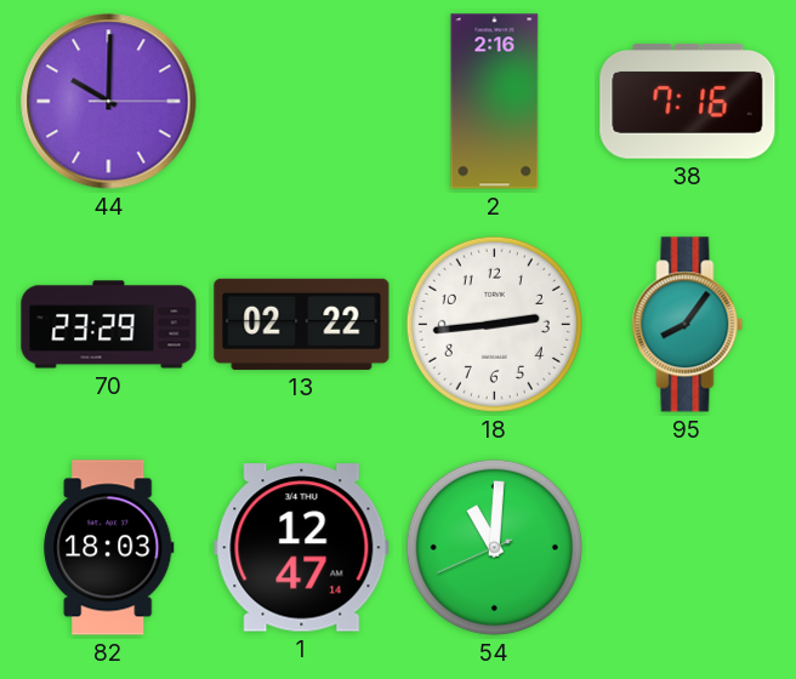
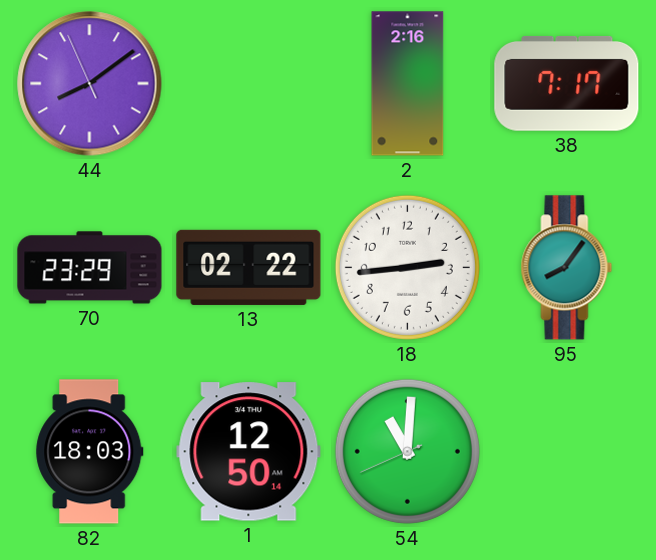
44: 10:00 -> 8:08 (90, 84)
38: 7:16 -> 7:17 (567, 84)
1: 12:47 -> 12:50 (249, 452)
